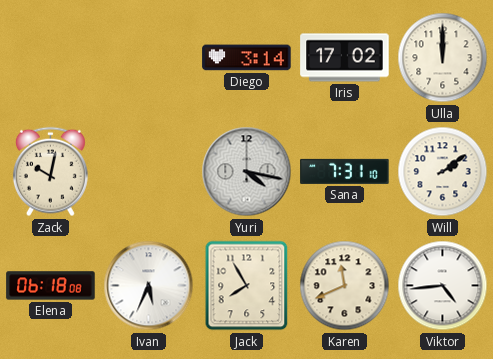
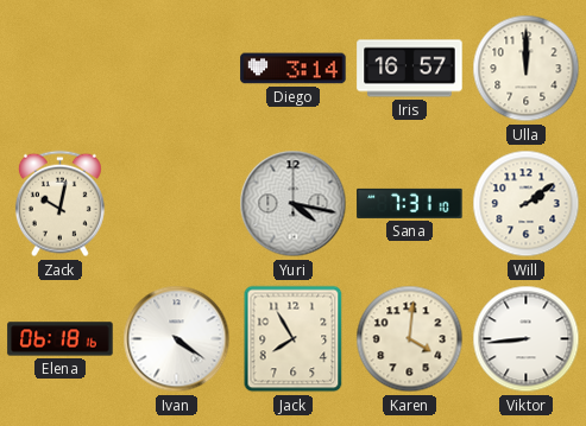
Iris: 17:02 -> 16:57 (410, 69)
Elena: 06:18:08 -> 06:18:16 (61, 339)
Ivan: 5:34 -> 4:21 (177, 339)
Karen: 11:41 -> 4:01 (410, 339)
Viktor: 4:44 -> 8:44 (527, 339)
